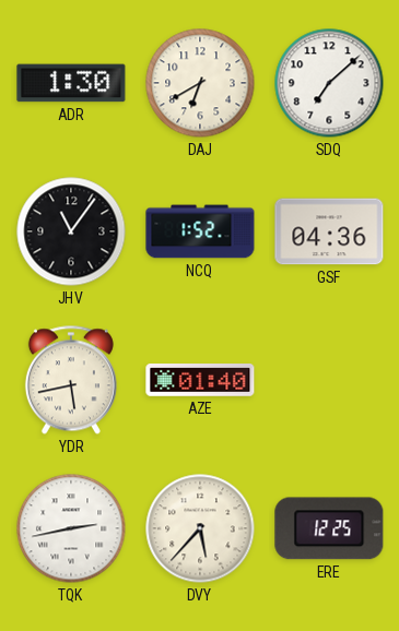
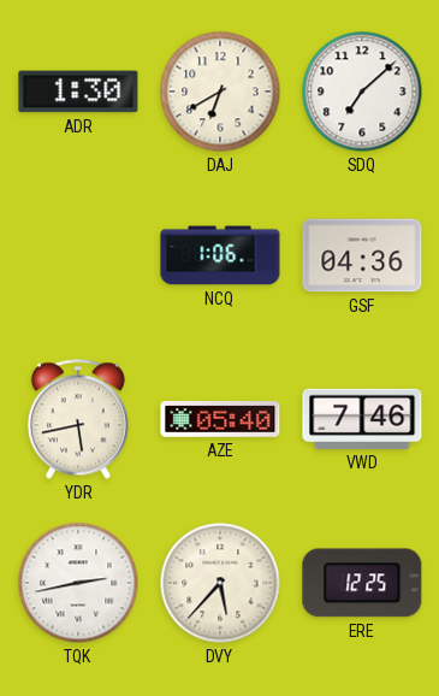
JHV: 11:06 -> none (71, 231)
NCQ: 1:52 -> 1:06 (220, 255)
AZE: 01:40 -> 05:40 (220, 420)
VWD: none -> 7:46 (362, 419)
